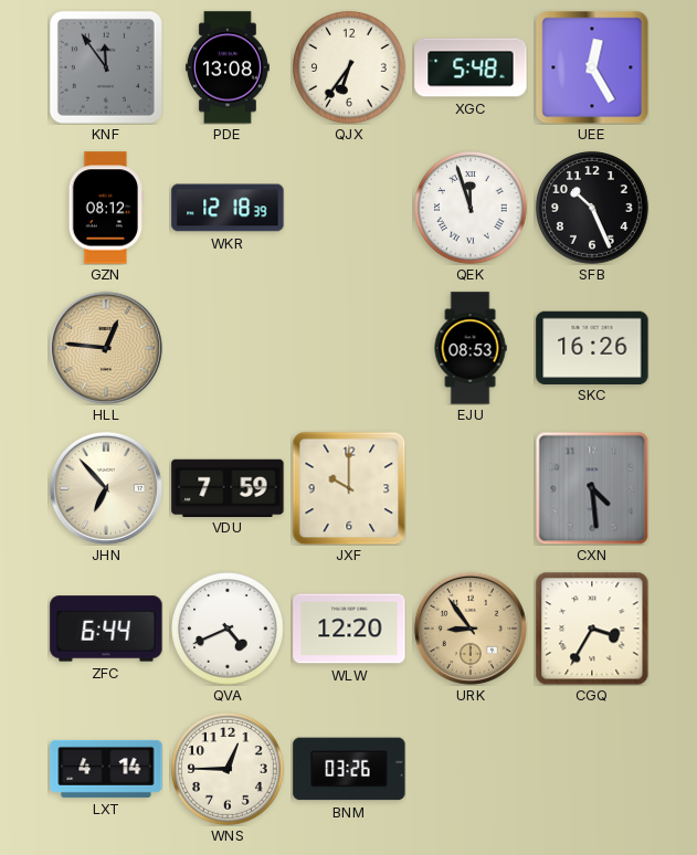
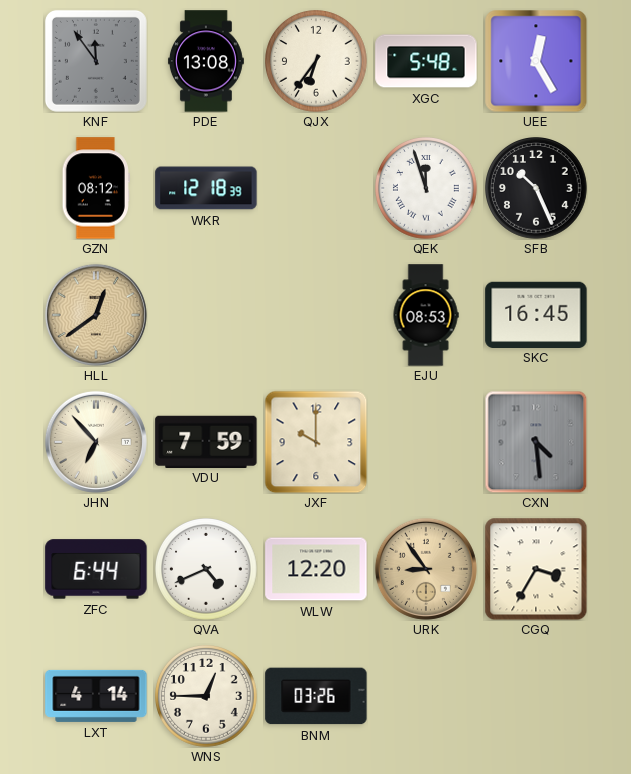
HLL: 12:46 -> 12:39 (96, 315)
SKC: 16:26 -> 16:45 (536, 314)
